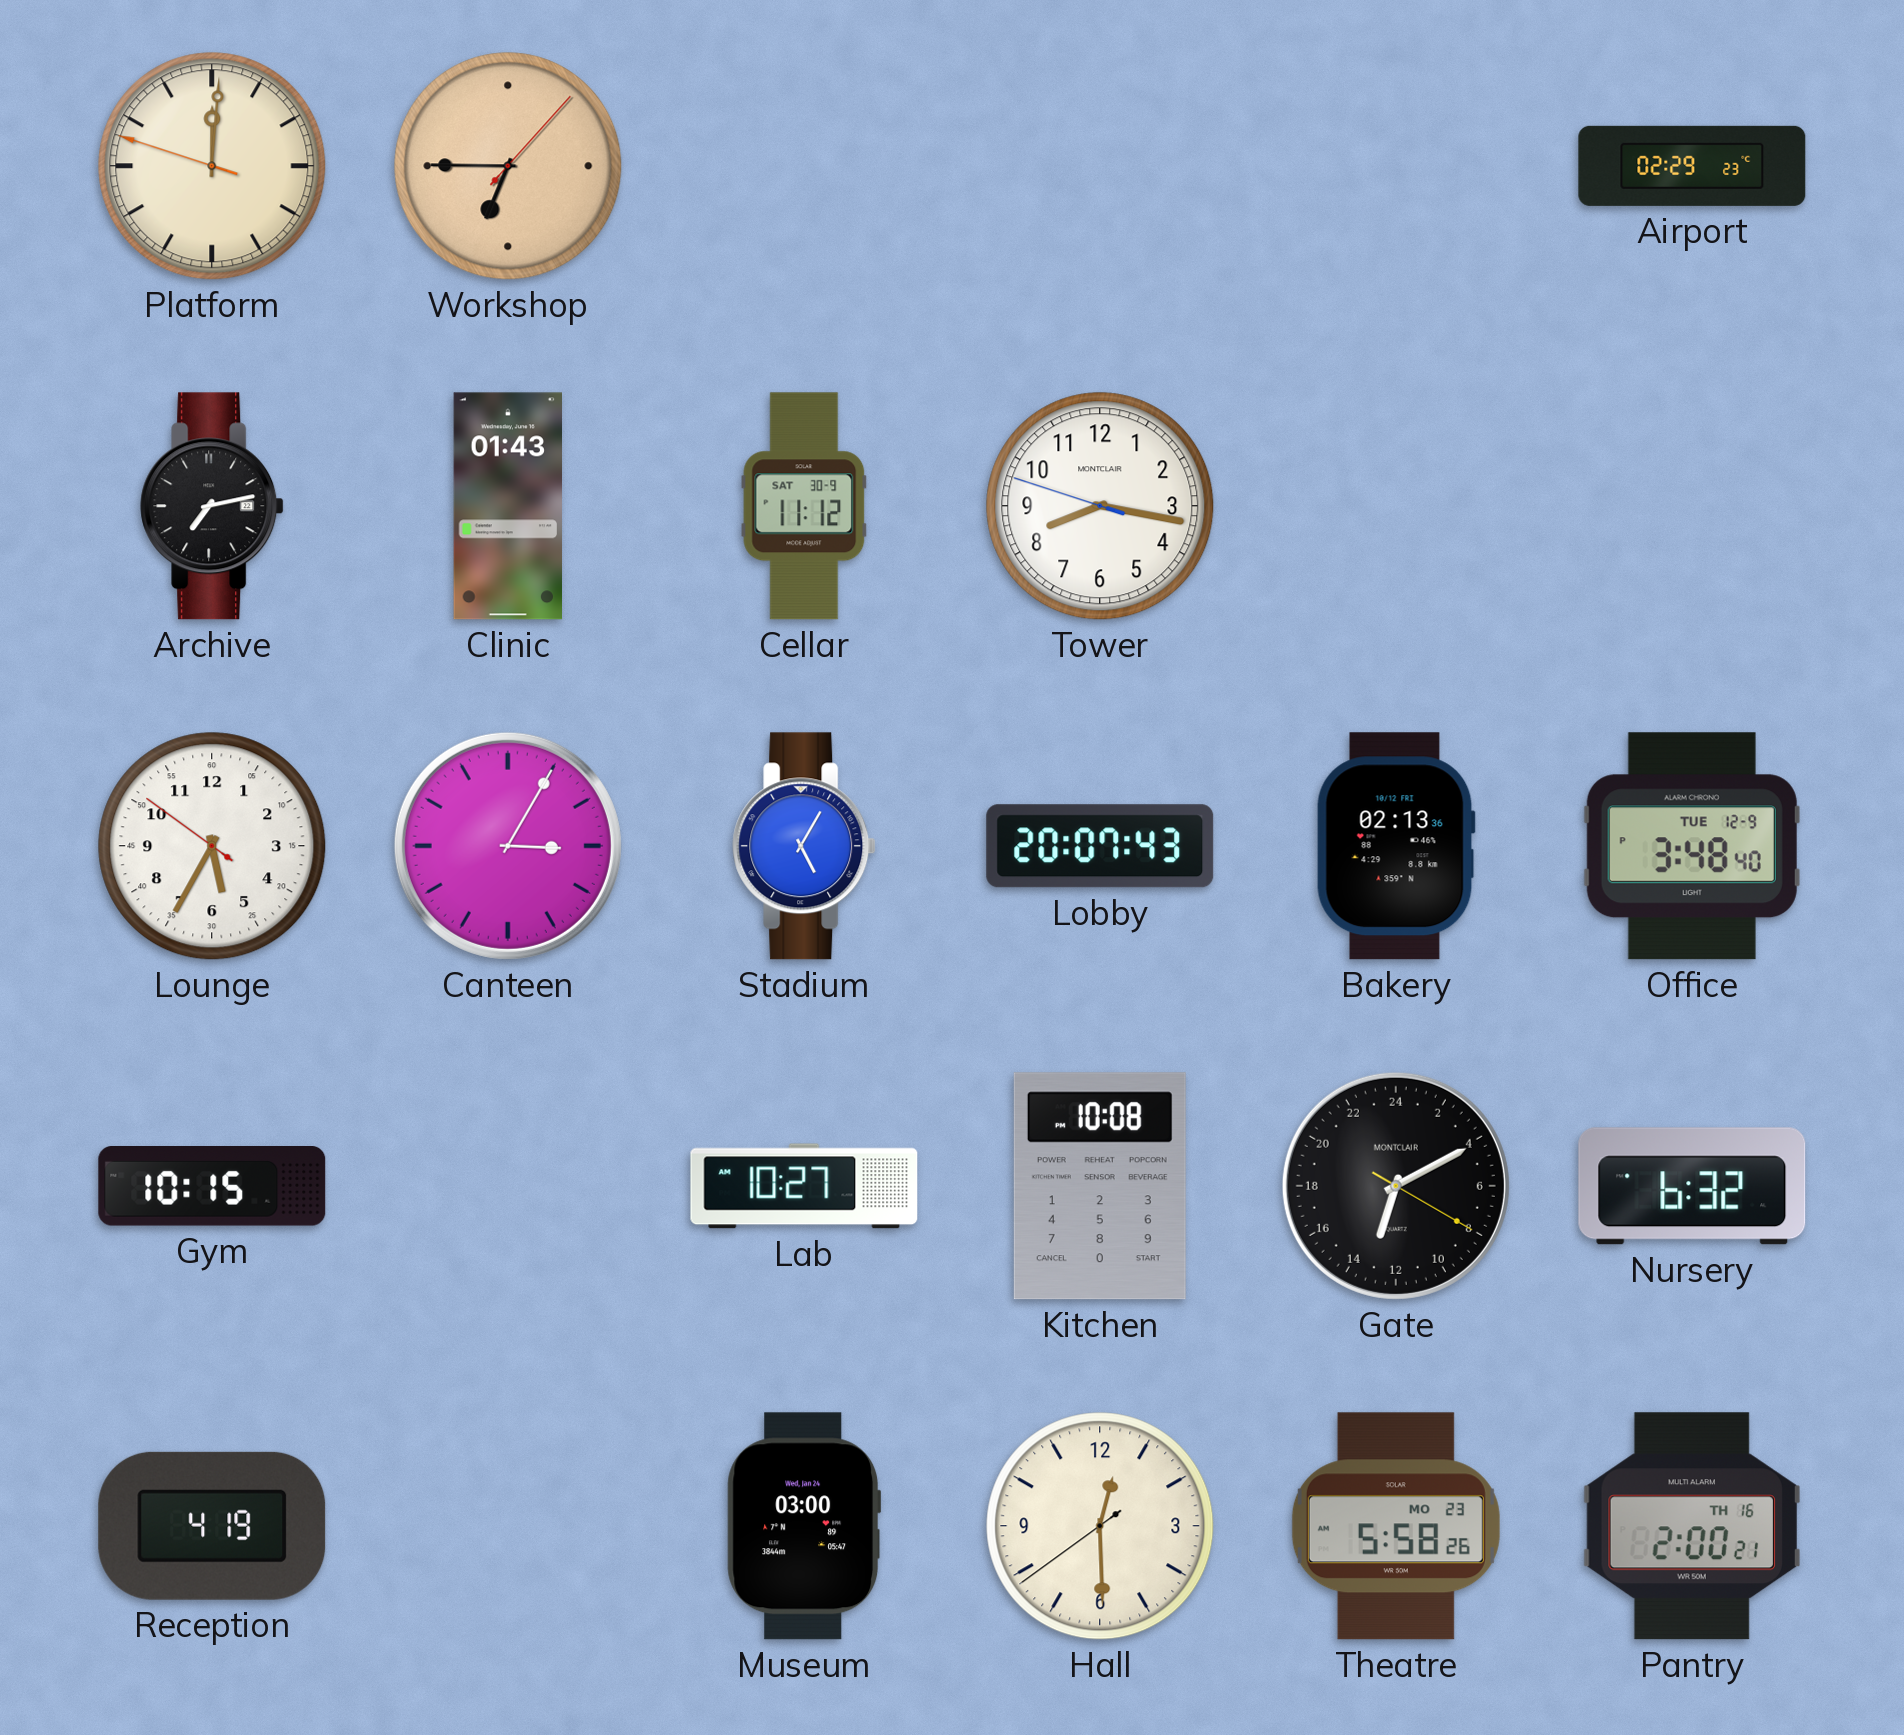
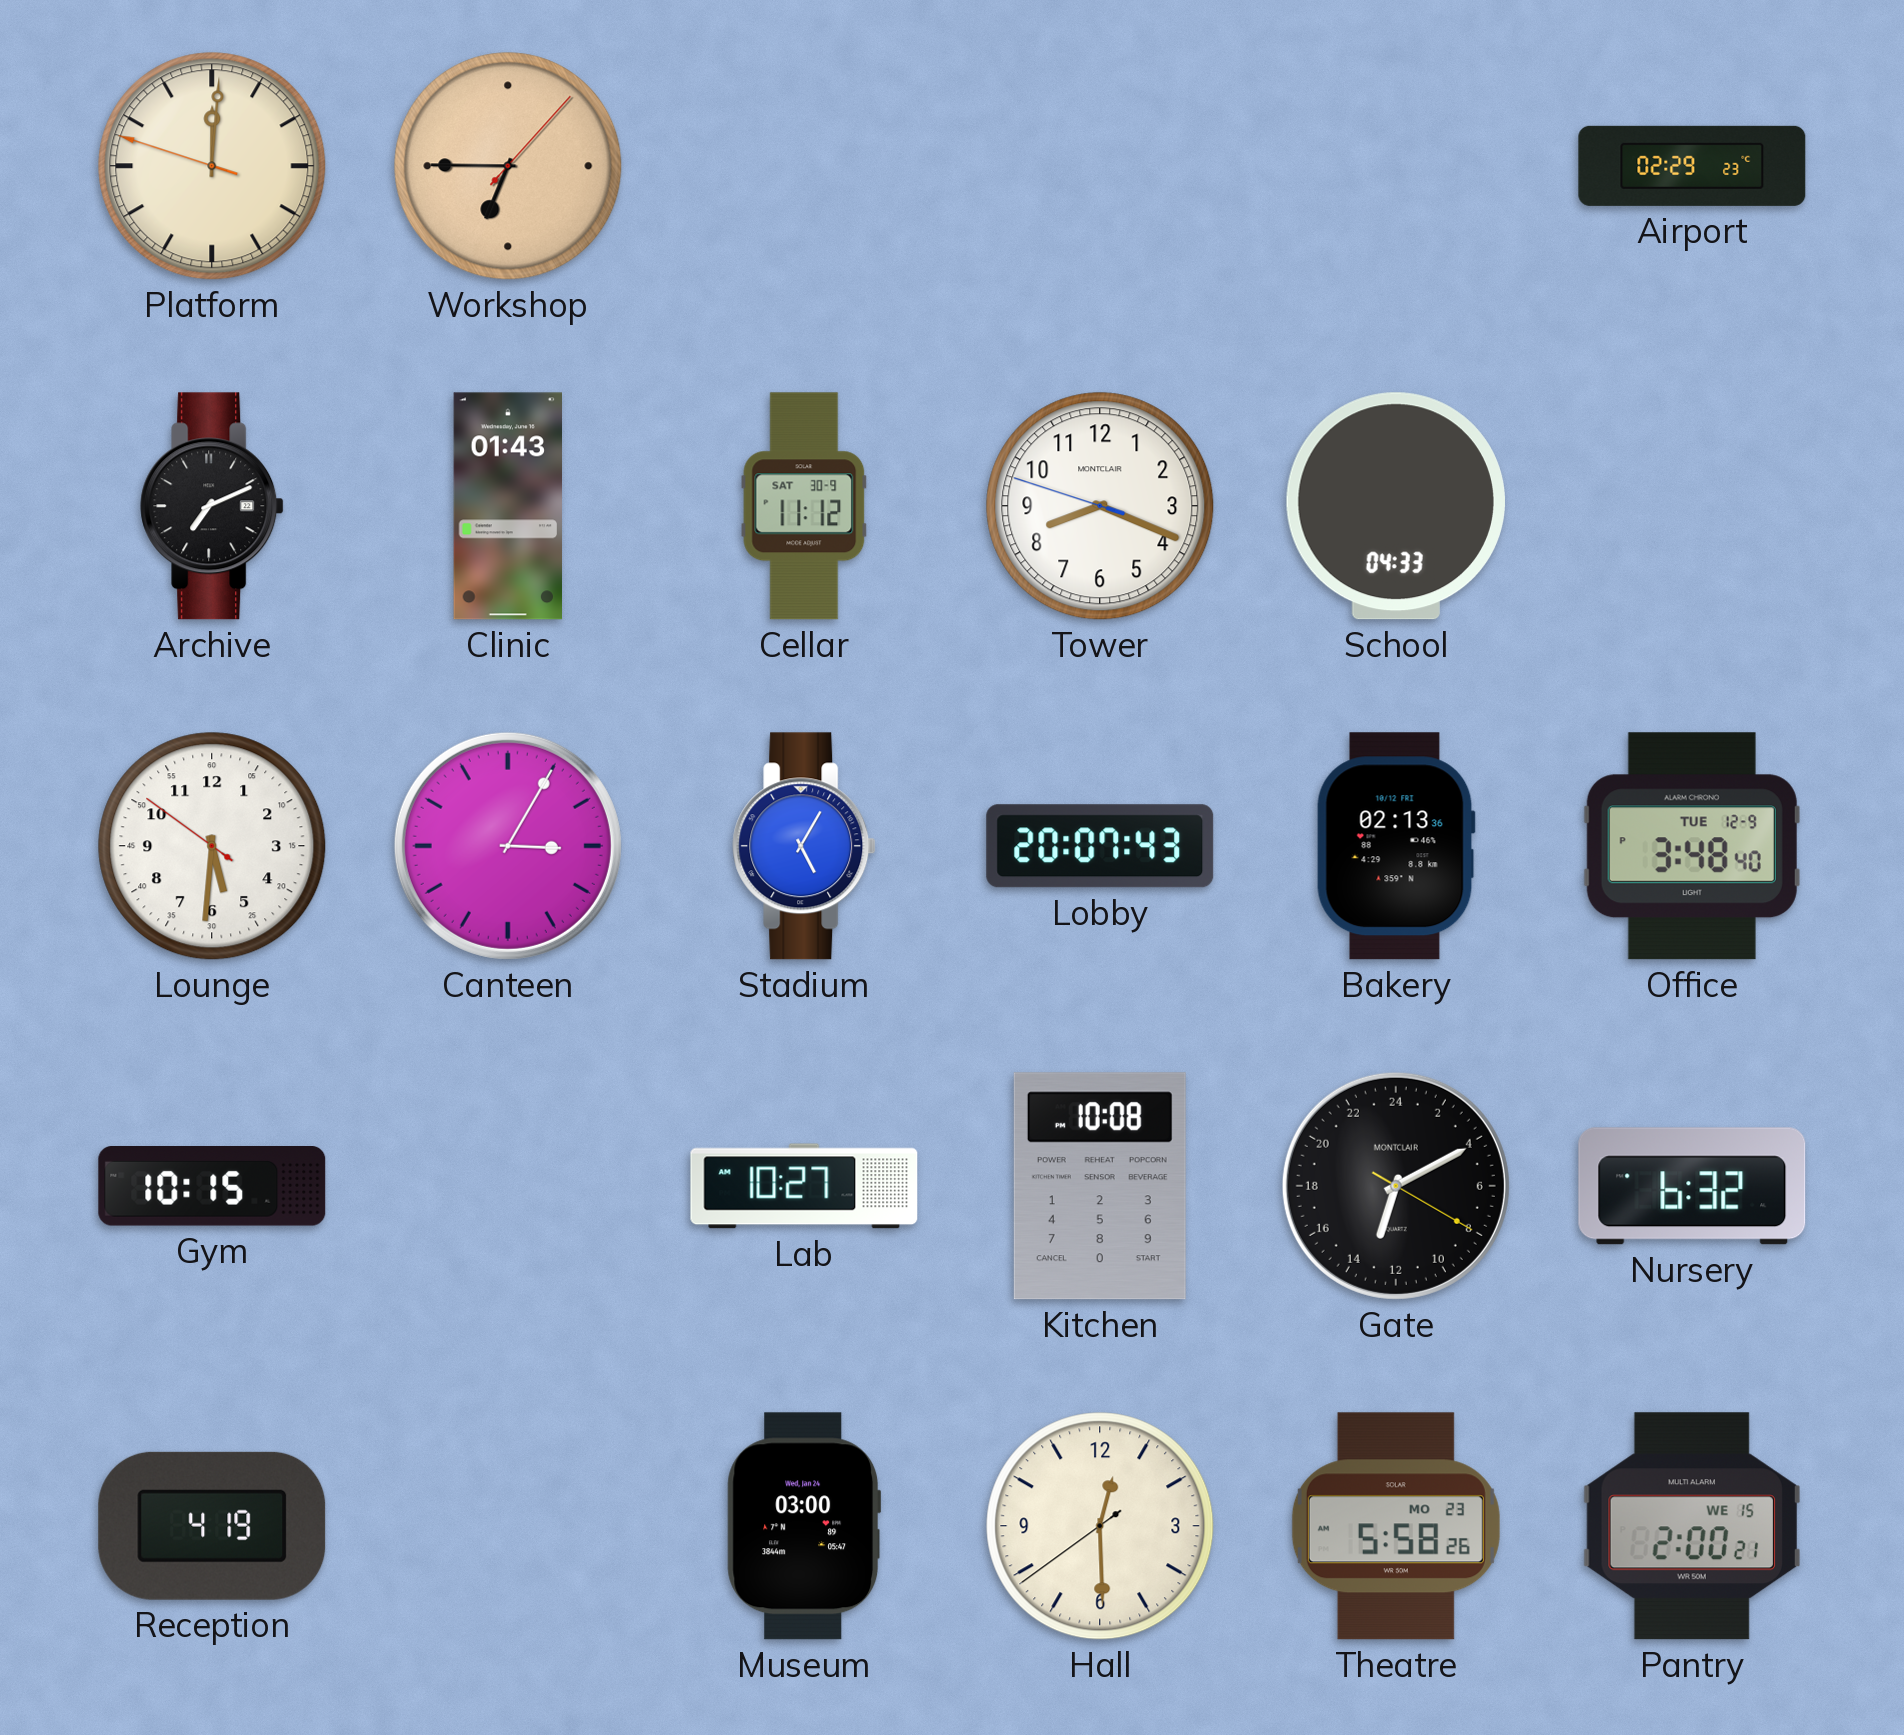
Archive: 7:13 -> 7:11 (212, 506)
Tower: 8:16 -> 8:18 (1100, 506)
School: none -> 04:33 (1396, 506)
Lounge: 5:34 -> 5:30 (212, 846)
Pantry date: TH 16 -> WE 15 (1692, 1526)
